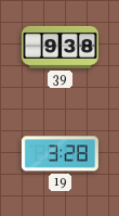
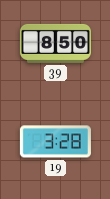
39: 9:38 -> 8:50 (55, 43)
